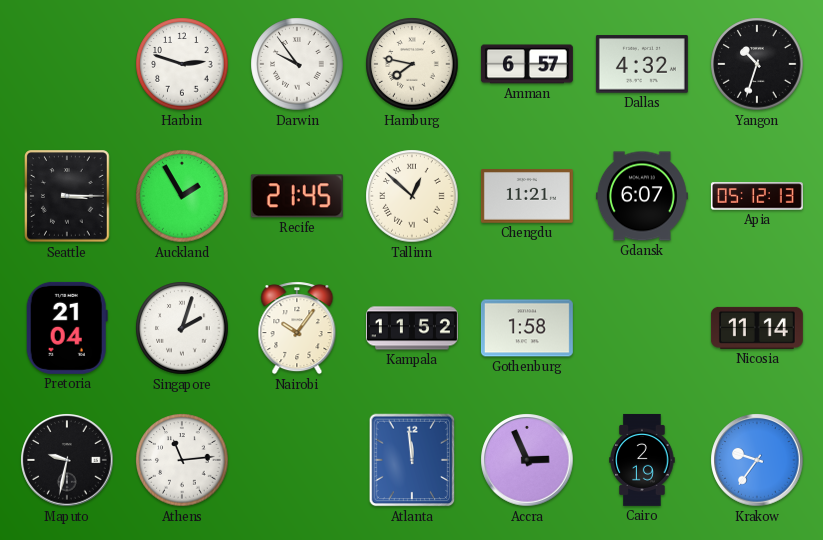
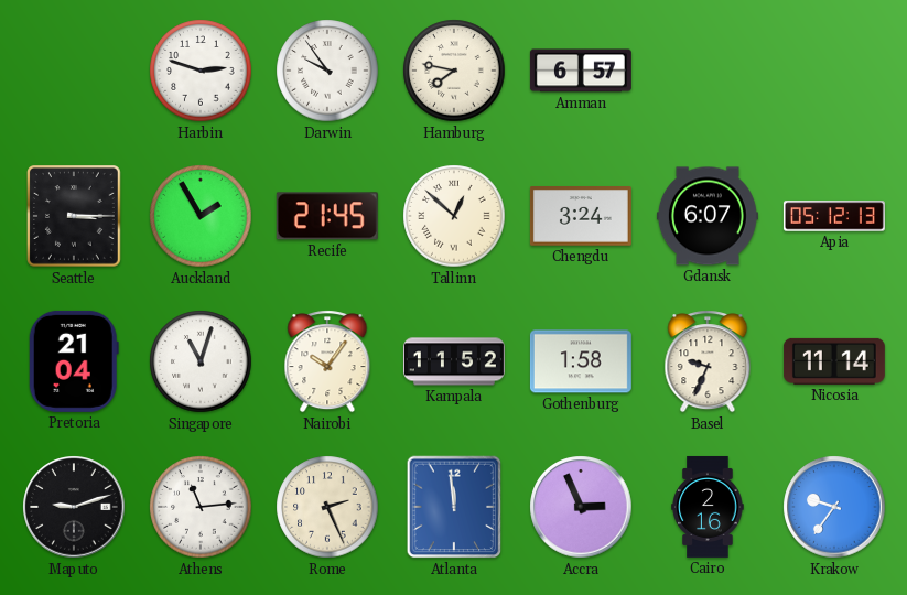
Dallas: 4:32 -> none (642, 64)
Yangon: 10:33 -> none (757, 64)
Chengdu: 11:21 -> 3:24 (581, 216)
Singapore: 2:03 -> 11:03 (201, 361)
Basel: none -> 9:34 (708, 361)
Maputo: 9:32 -> 9:12 (74, 507)
Rome: none -> 2:26 (327, 507)
Cairo: 2:19 -> 2:16 (708, 507)
